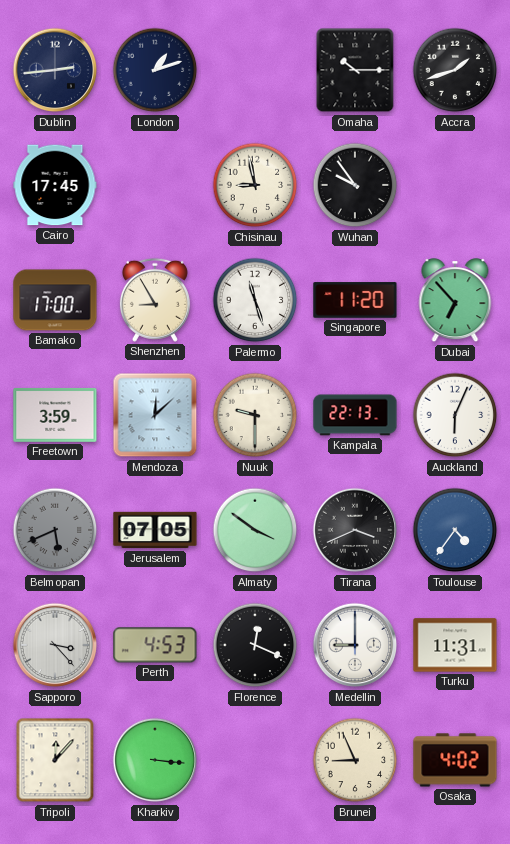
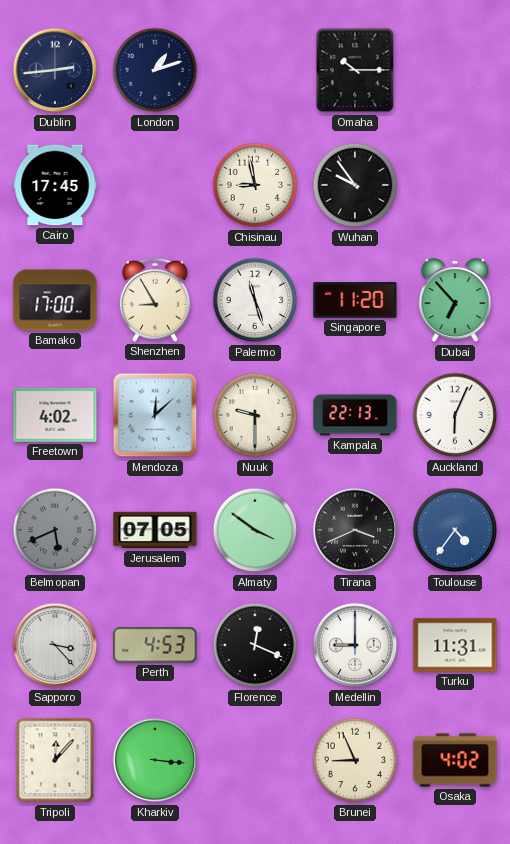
Accra: 1:42 -> none (455, 70)
Freetown: 3:59 -> 4:02 (55, 415)
